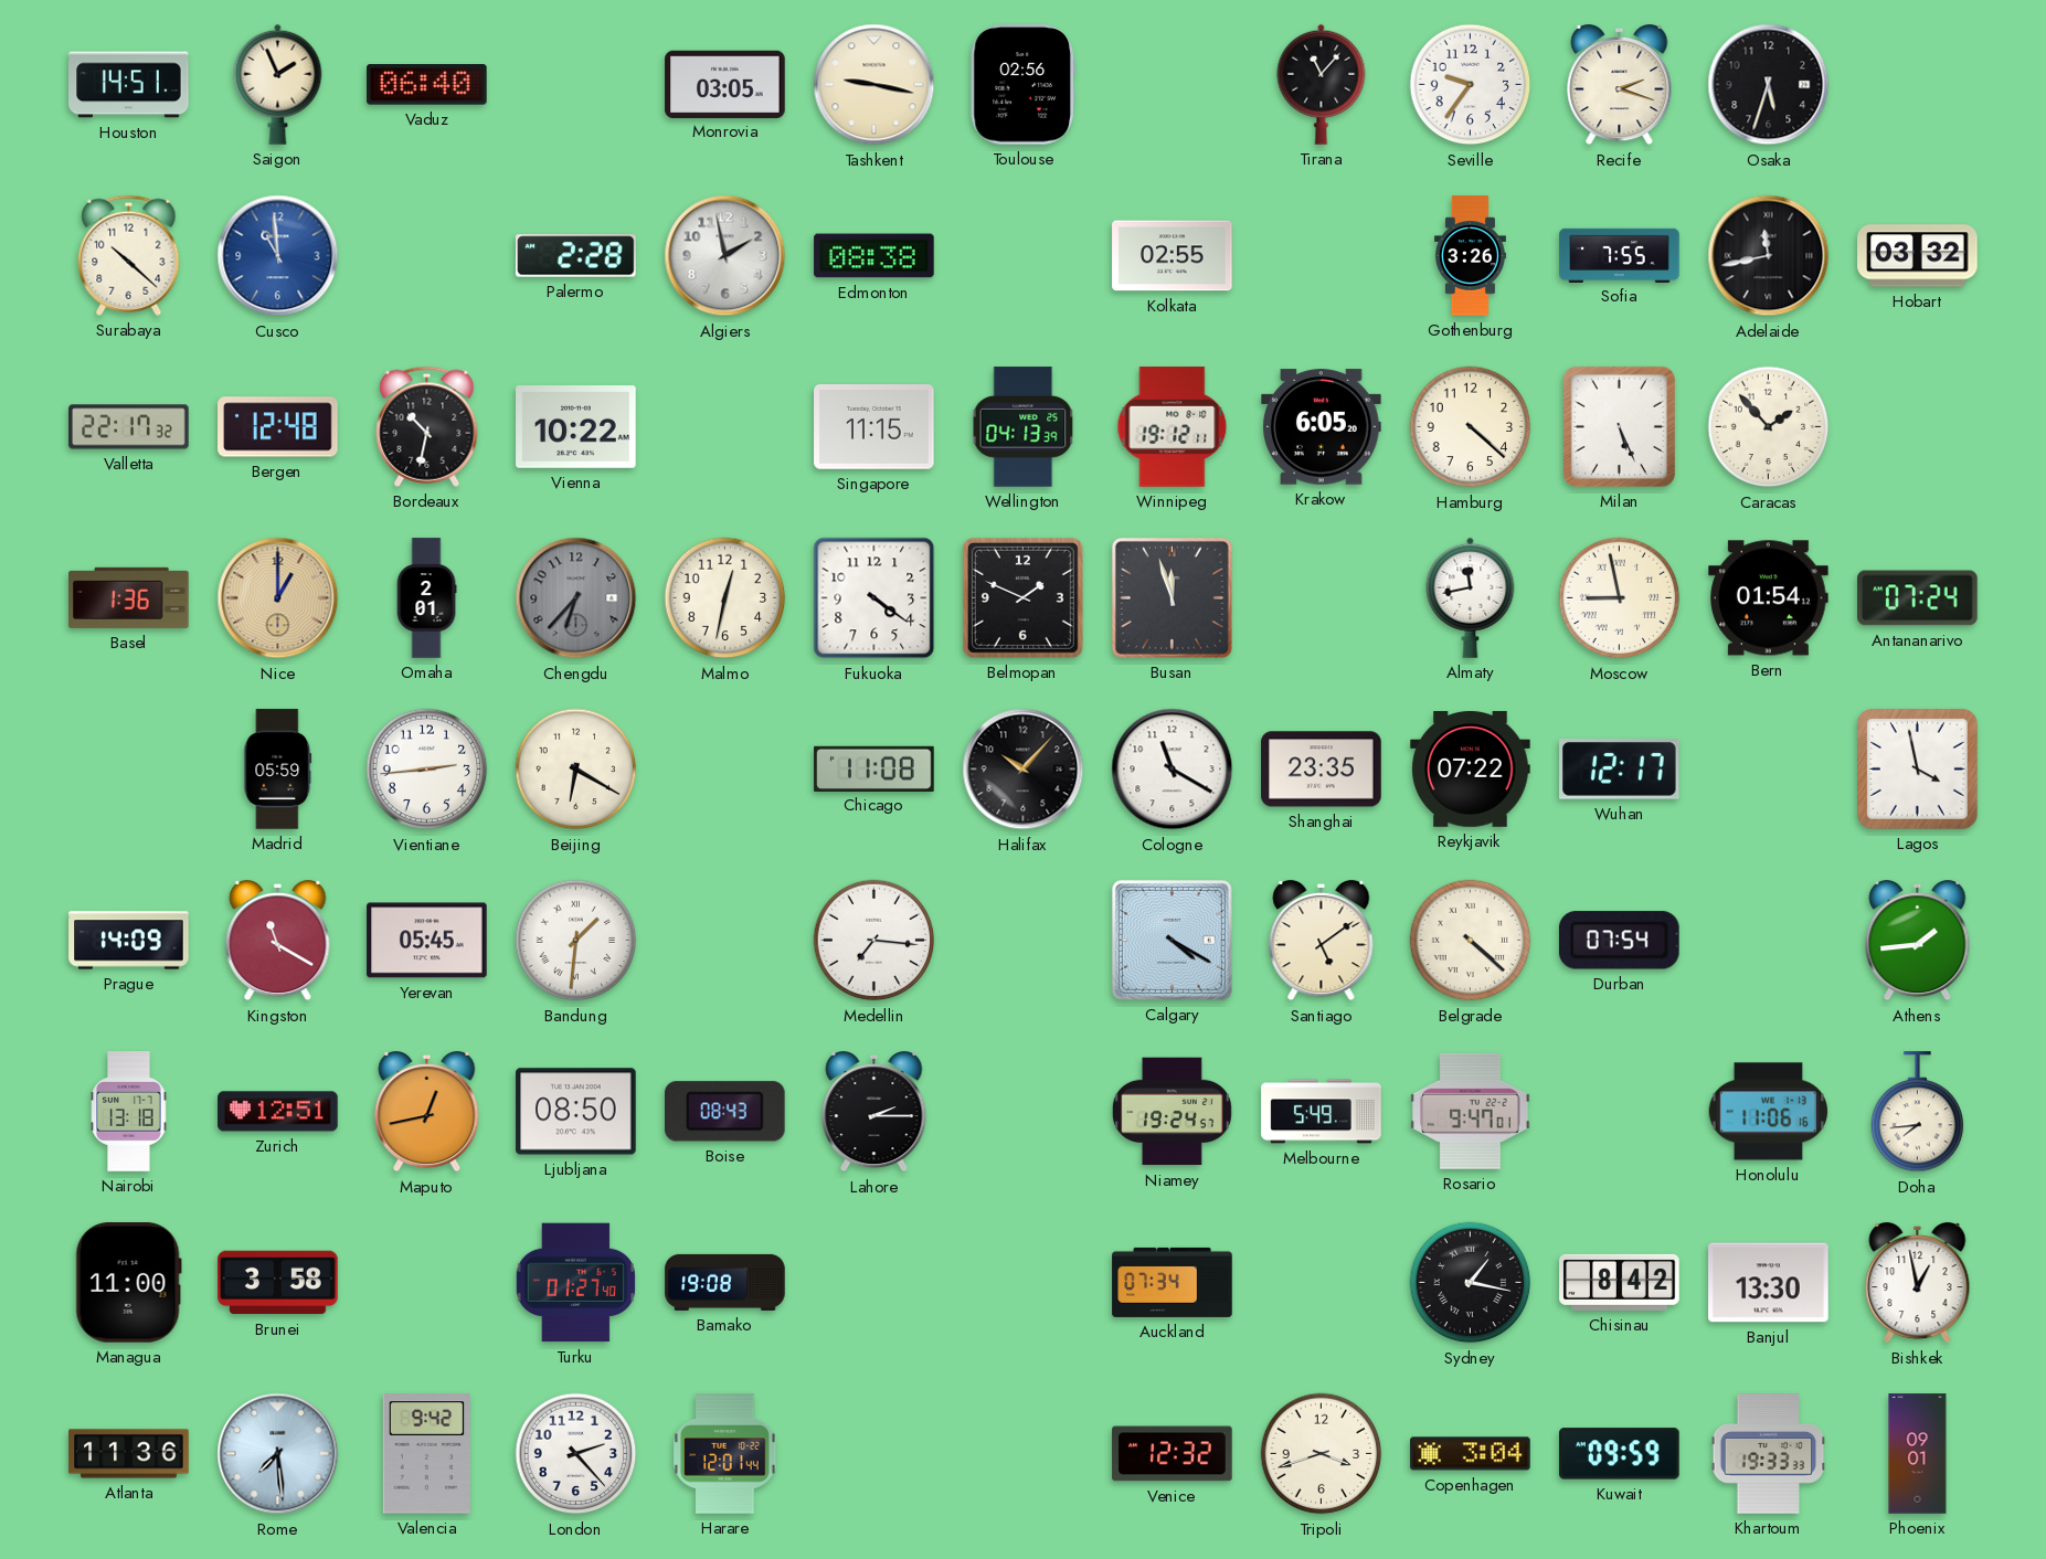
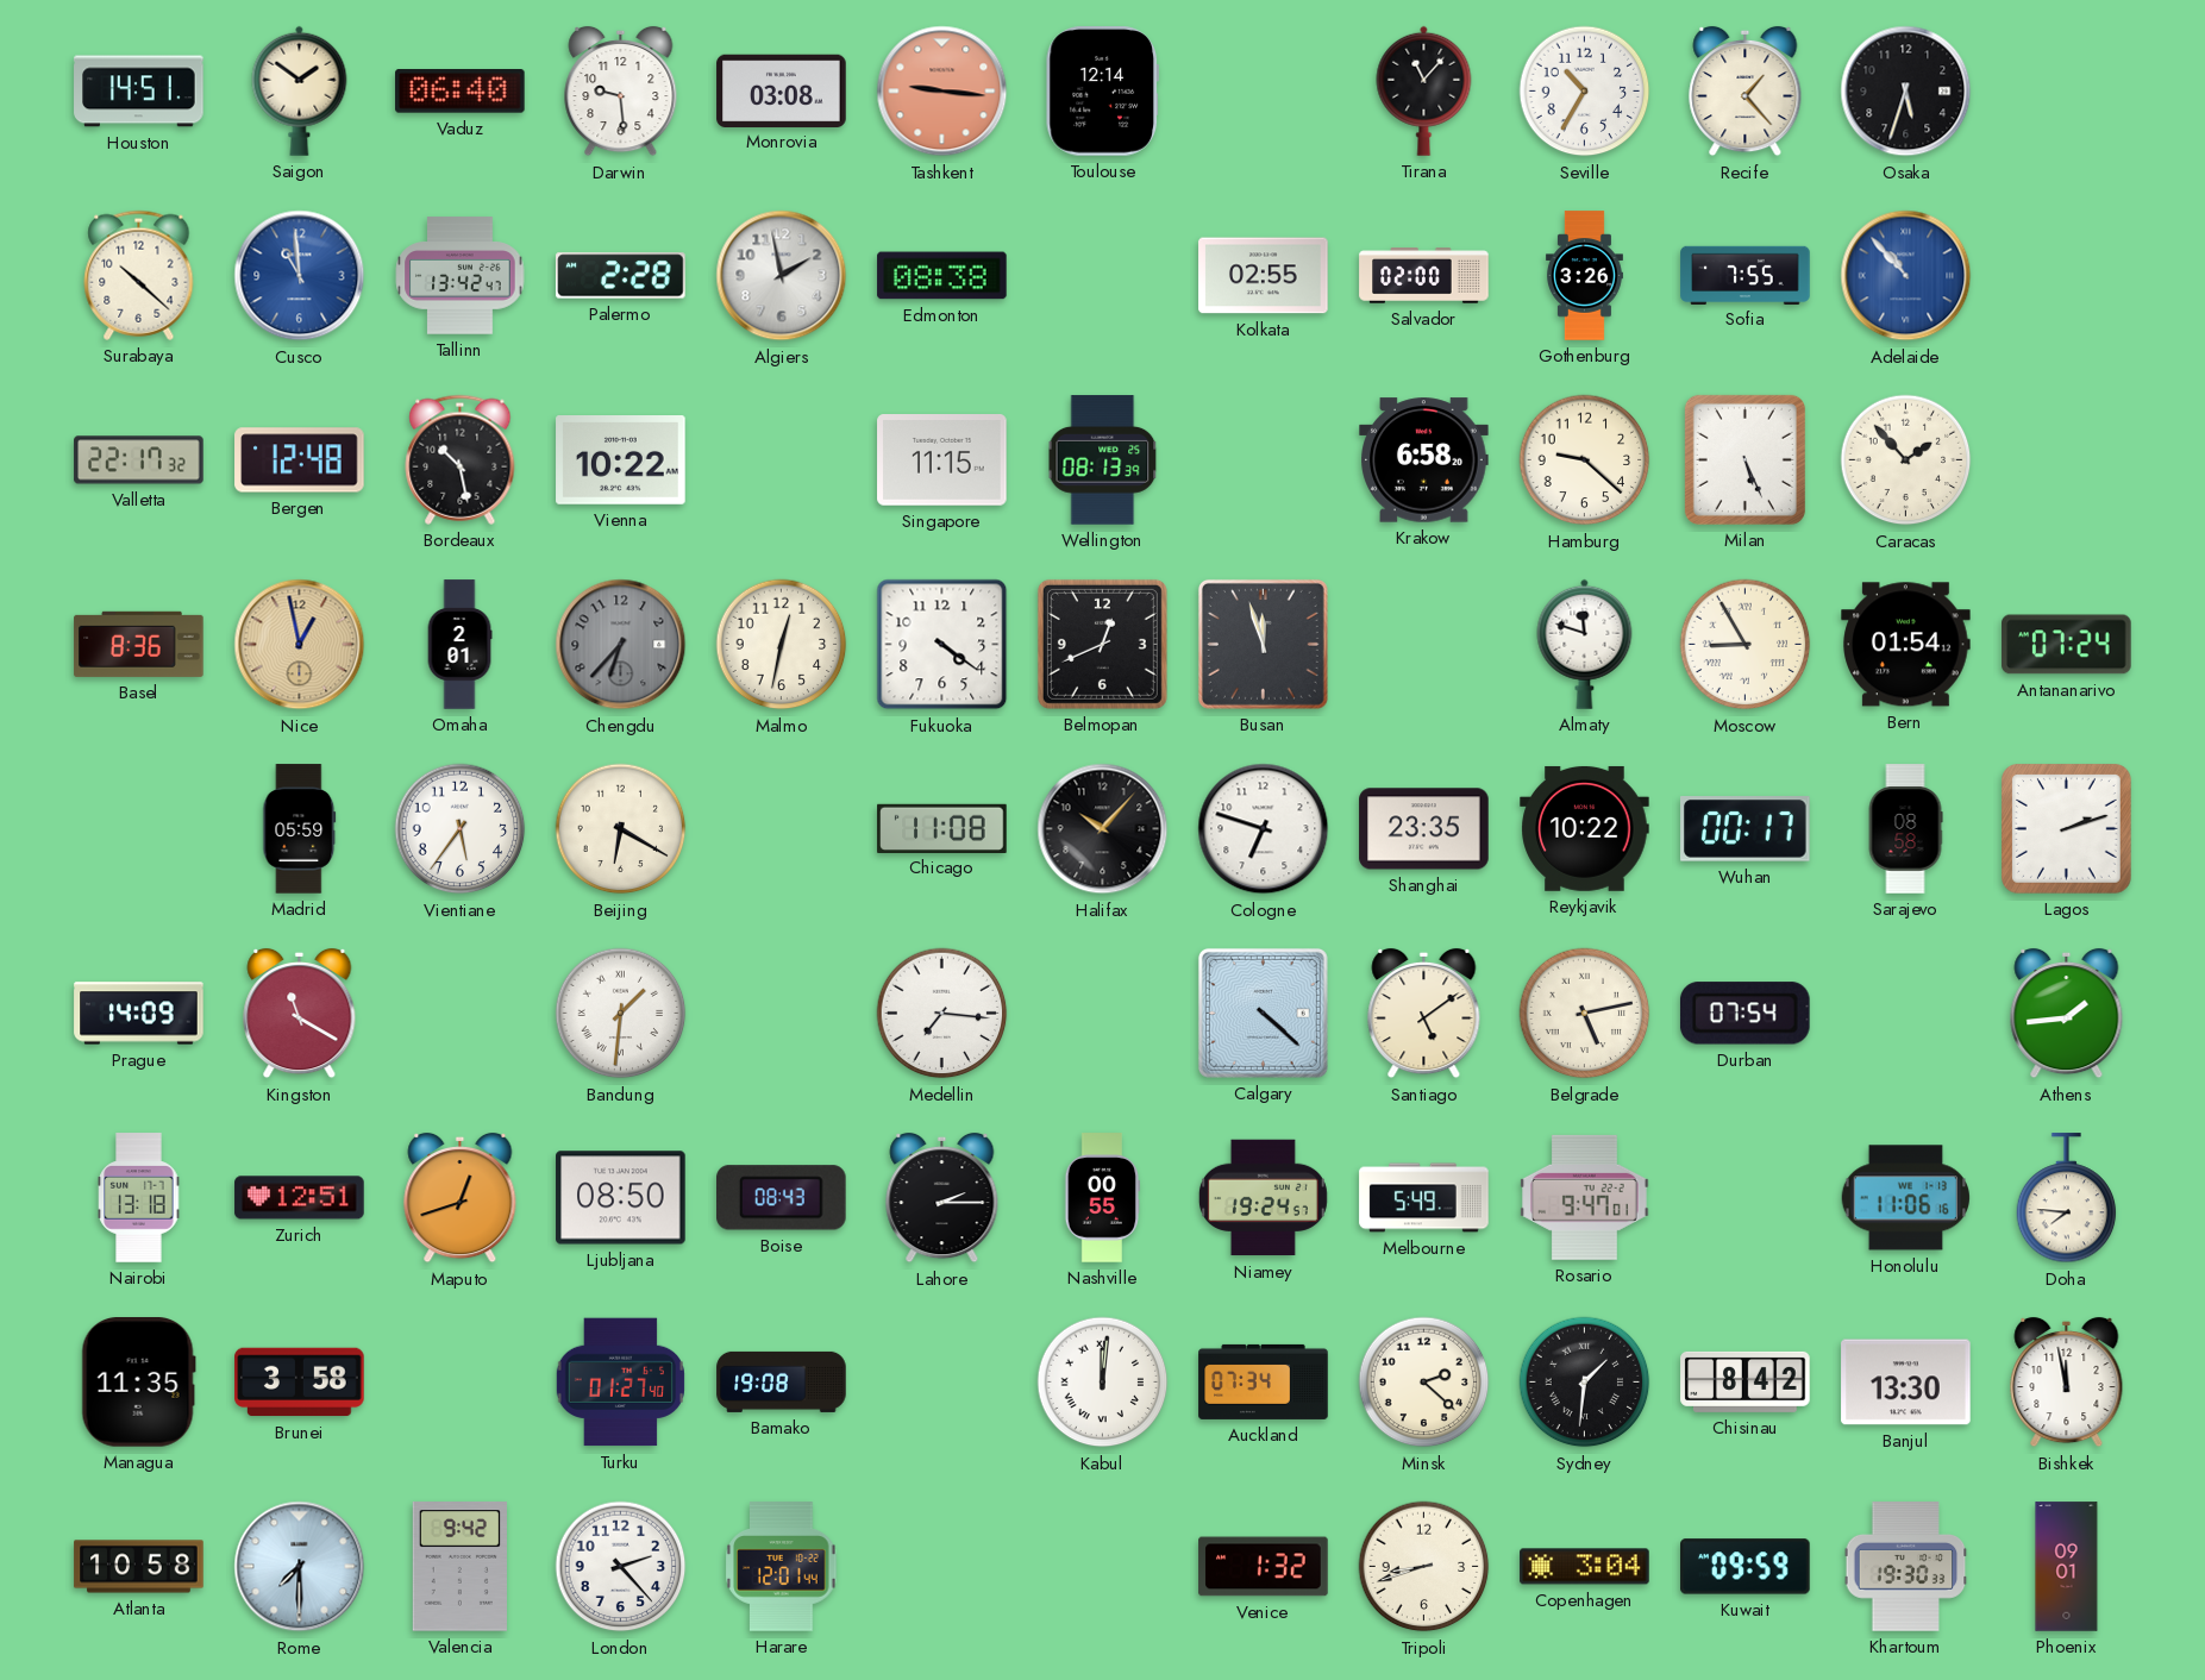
Saigon: 1:56 -> 1:51 (300, 90)
Darwin: none -> 9:29 (621, 92)
Monrovia: 03:05 -> 03:08 (782, 90)
Tashkent: 9:17 -> 9:16 (942, 92)
Tashkent dial: cream -> salmon (942, 92)
Toulouse: 02:56 -> 12:14 (1102, 92)
Seville: 9:36 -> 10:35 (1585, 92)
Recife: 2:18 -> 1:23 (1746, 92)
Tallinn: none -> 13:42 (461, 276)
Salvador: none -> 02:00 (1424, 276)
Adelaide: 11:43 -> 10:53 (1906, 276)
Adelaide dial: black -> blue (1906, 276)
Hobart: 03:32 -> none (1918, 256)
Bordeaux: 10:32 -> 10:28 (461, 459)
Wellington: 04:13 -> 08:13 (1103, 460)
Winnipeg: 19:12 -> none (1173, 427)
Krakow: 6:05 -> 6:58 (1424, 460)
Hamburg: 4:22 -> 9:22 (1585, 460)
Basel: 1:36 -> 8:36 (139, 644)
Nice: 1:00 -> 12:58 (300, 645)
Belmopan: 1:49 -> 12:41 (1102, 644)
Almaty: 11:43 -> 11:48 (1585, 644)
Moscow: 8:58 -> 8:55 (1746, 645)
Vientiane: 2:44 -> 5:36 (461, 829)
Cologne: 11:20 -> 6:48 (1264, 829)
Reykjavik: 07:22 -> 10:22 (1585, 828)
Wuhan: 12:17 -> 00:17 (1746, 829)
Sarajevo: none -> 08:58 (1905, 829)
Lagos: 3:58 -> 2:12 (2067, 829)
Yerevan: 05:45 -> none (427, 941)
Calgary: 4:20 -> 4:22 (1263, 1013)
Belgrade: 4:22 -> 5:13 (1585, 1014)
Maputo: 12:43 -> 12:42 (461, 1198)
Nashville: none -> 00:55 (1101, 1198)
Doha: 7:44 -> 7:46 (2067, 1198)
Managua: 11:00 -> 11:35 (138, 1383)
Kabul: none -> 12:01 (1103, 1383)
Minsk: none -> 2:22 (1424, 1383)
Sydney: 1:17 -> 1:31 (1585, 1383)
Bishkek: 12:58 -> 11:58 (2067, 1383)
Atlanta: 11:36 -> 10:58 (139, 1567)
Rome: 7:29 -> 7:30 (300, 1567)
Venice: 12:32 -> 1:32 (1264, 1567)
Tripoli: 3:42 -> 8:42 (1424, 1567)
Khartoum: 19:33 -> 19:30 (1906, 1567)
